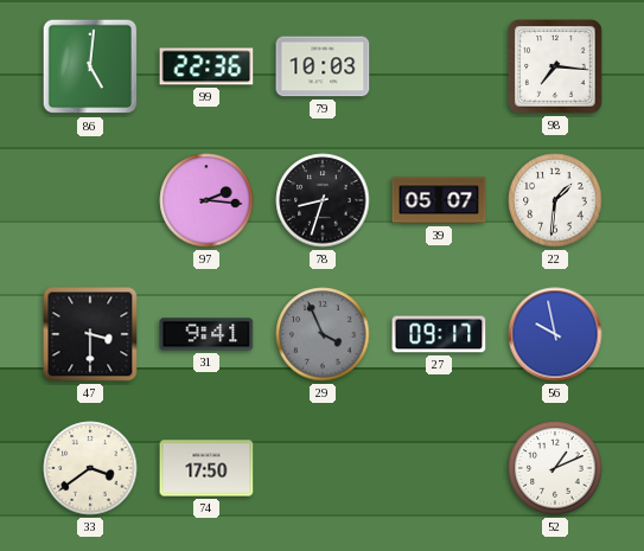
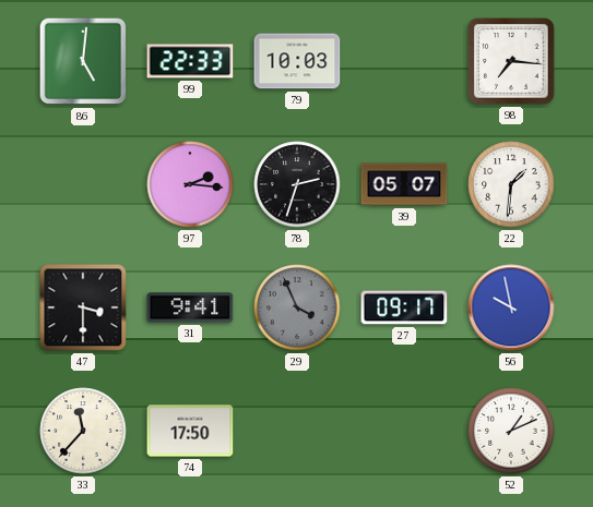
99: 22:36 -> 22:33 (190, 61)
78: 8:33 -> 2:33 (297, 184)
33: 3:39 -> 11:37 (83, 431)
